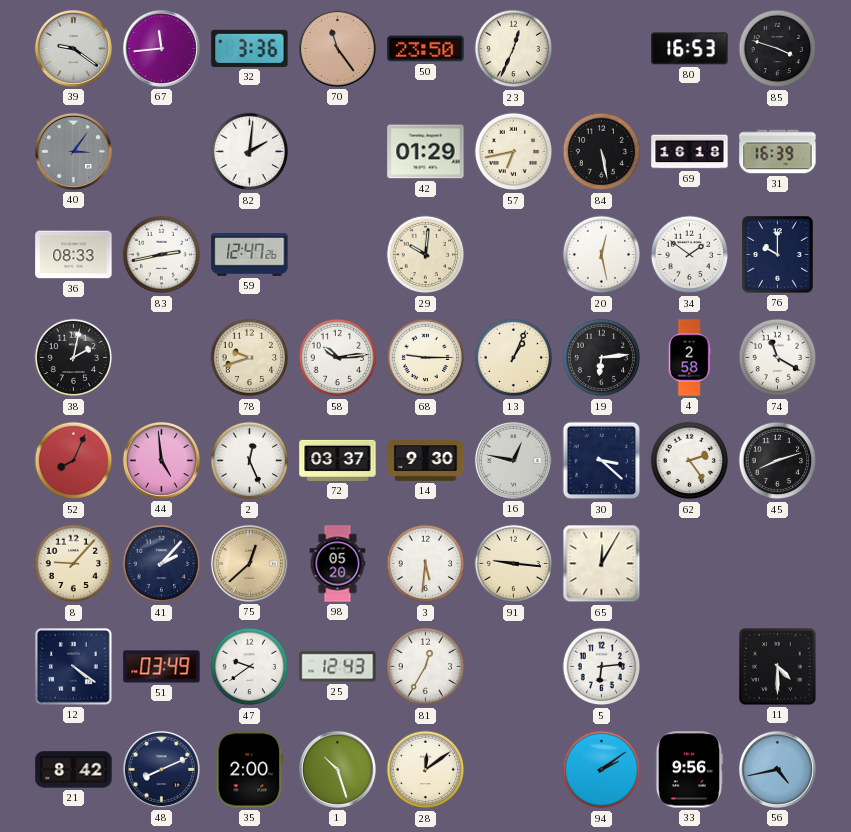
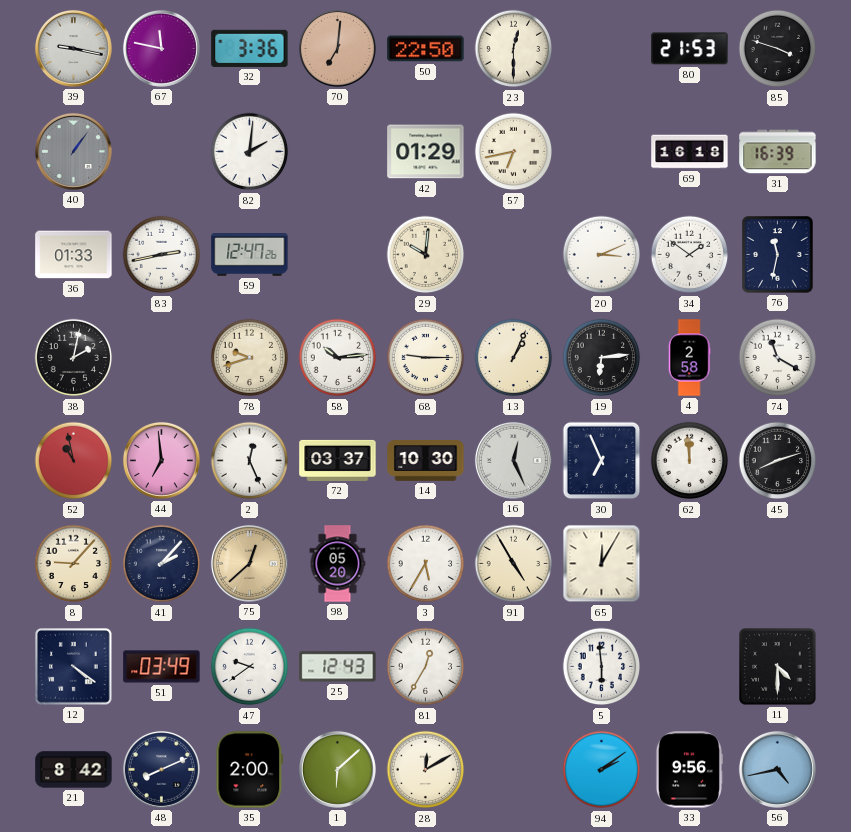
39: 9:21 -> 9:17 (73, 48)
67: 11:44 -> 11:47 (161, 48)
70: 11:24 -> 7:01 (337, 48)
50: 23:50 -> 22:50 (426, 49)
23: 12:34 -> 12:30 (514, 49)
80: 16:53 -> 21:53 (690, 49)
40: 3:06 -> 1:06 (73, 151)
84: 5:28 -> none (602, 152)
36: 08:33 -> 01:33 (74, 255)
20: 12:28 -> 3:11 (602, 255)
76: 10:00 -> 11:32 (778, 255)
52: 8:04 -> 10:58 (74, 461)
44: 4:59 -> 6:59 (161, 460)
14: 9:30 -> 10:30 (426, 461)
16: 12:47 -> 12:26 (513, 460)
30: 3:22 -> 6:56 (602, 461)
62: 2:24 -> 11:59 (690, 461)
3: 5:31 -> 5:35 (426, 564)
91: 9:16 -> 4:55 (514, 564)
5: 6:14 -> 5:59 (602, 667)
1: 10:27 -> 6:08 (337, 769)
28: 12:09 -> 12:10 (426, 770)
